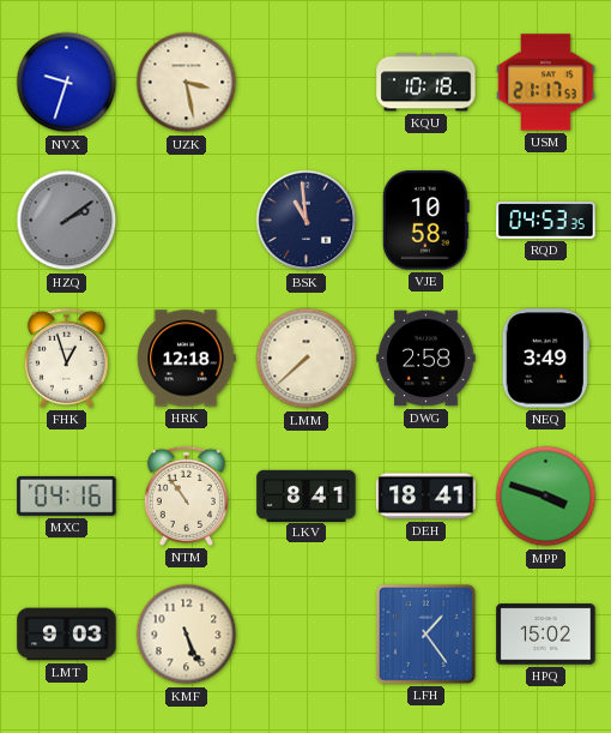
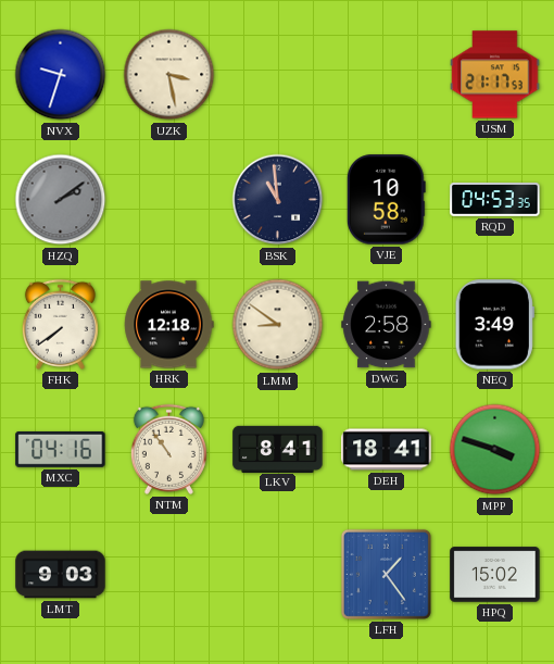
KQU: 10:18 -> none (427, 83)
FHK: 12:57 -> 7:39 (60, 324)
LMM: 7:38 -> 8:51 (278, 325)
KMF: 5:26 -> none (187, 635)
